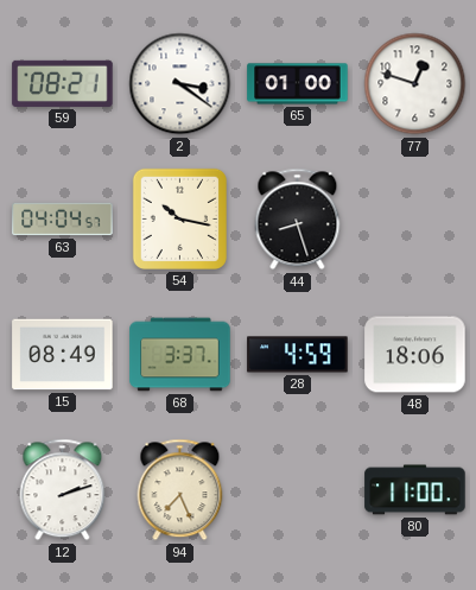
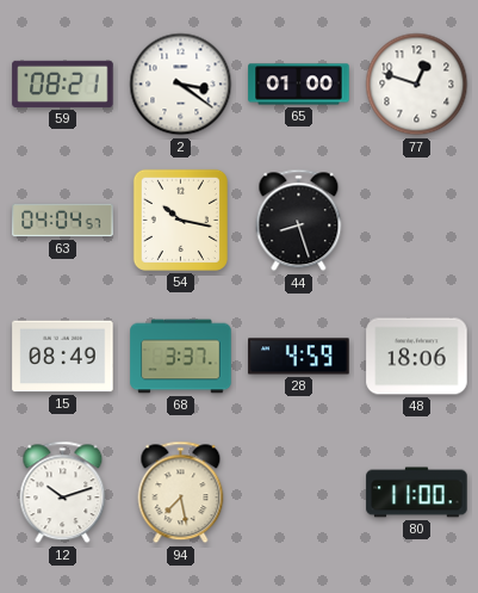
12: 2:12 -> 10:12 (63, 493)
94: 7:26 -> 7:28 (181, 493)
